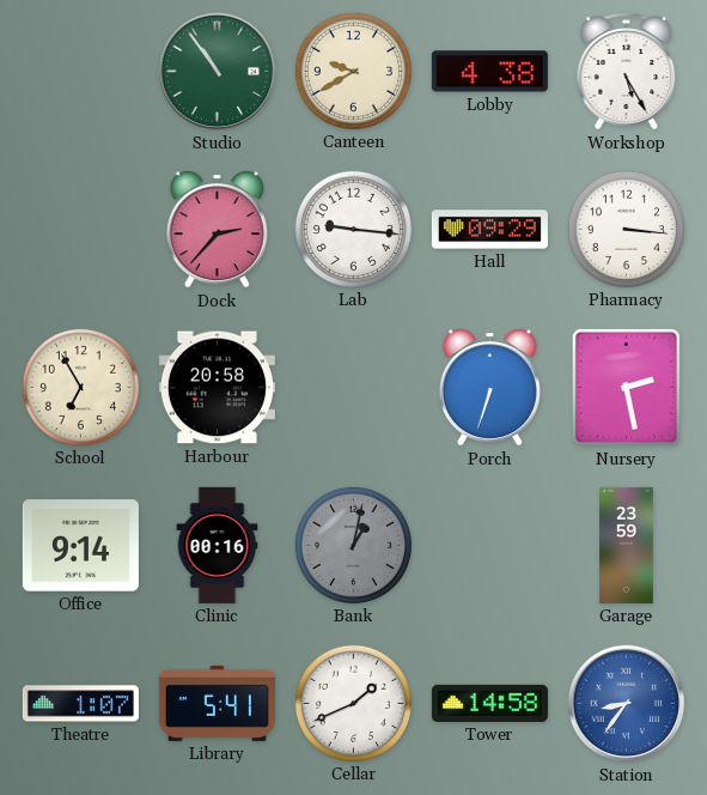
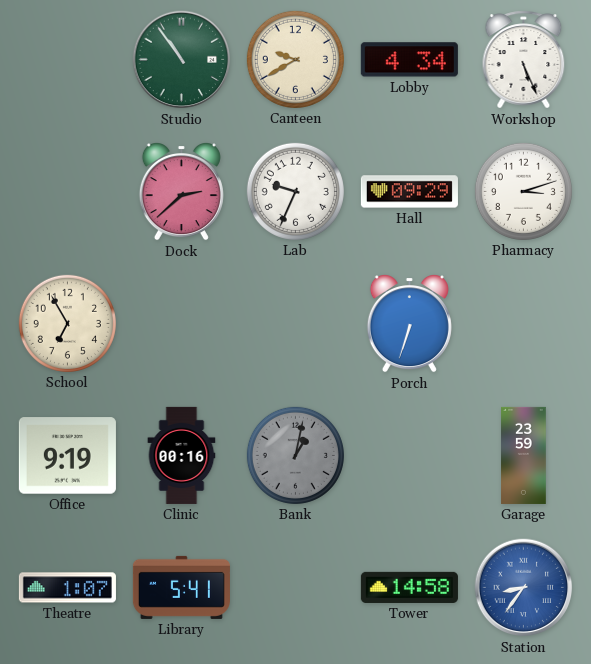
Lobby: 4:38 -> 4:34 (409, 60)
Workshop: 5:25 -> 5:26 (524, 60)
Dock: 2:37 -> 2:38 (181, 192)
Lab: 9:16 -> 9:34 (295, 191)
Pharmacy: 3:16 -> 3:12 (523, 191)
Harbour: 20:58 -> none (217, 388)
Nursery: 2:28 -> none (626, 387)
Office: 9:14 -> 9:19 (67, 456)
Cellar: 1:41 -> none (353, 703)
